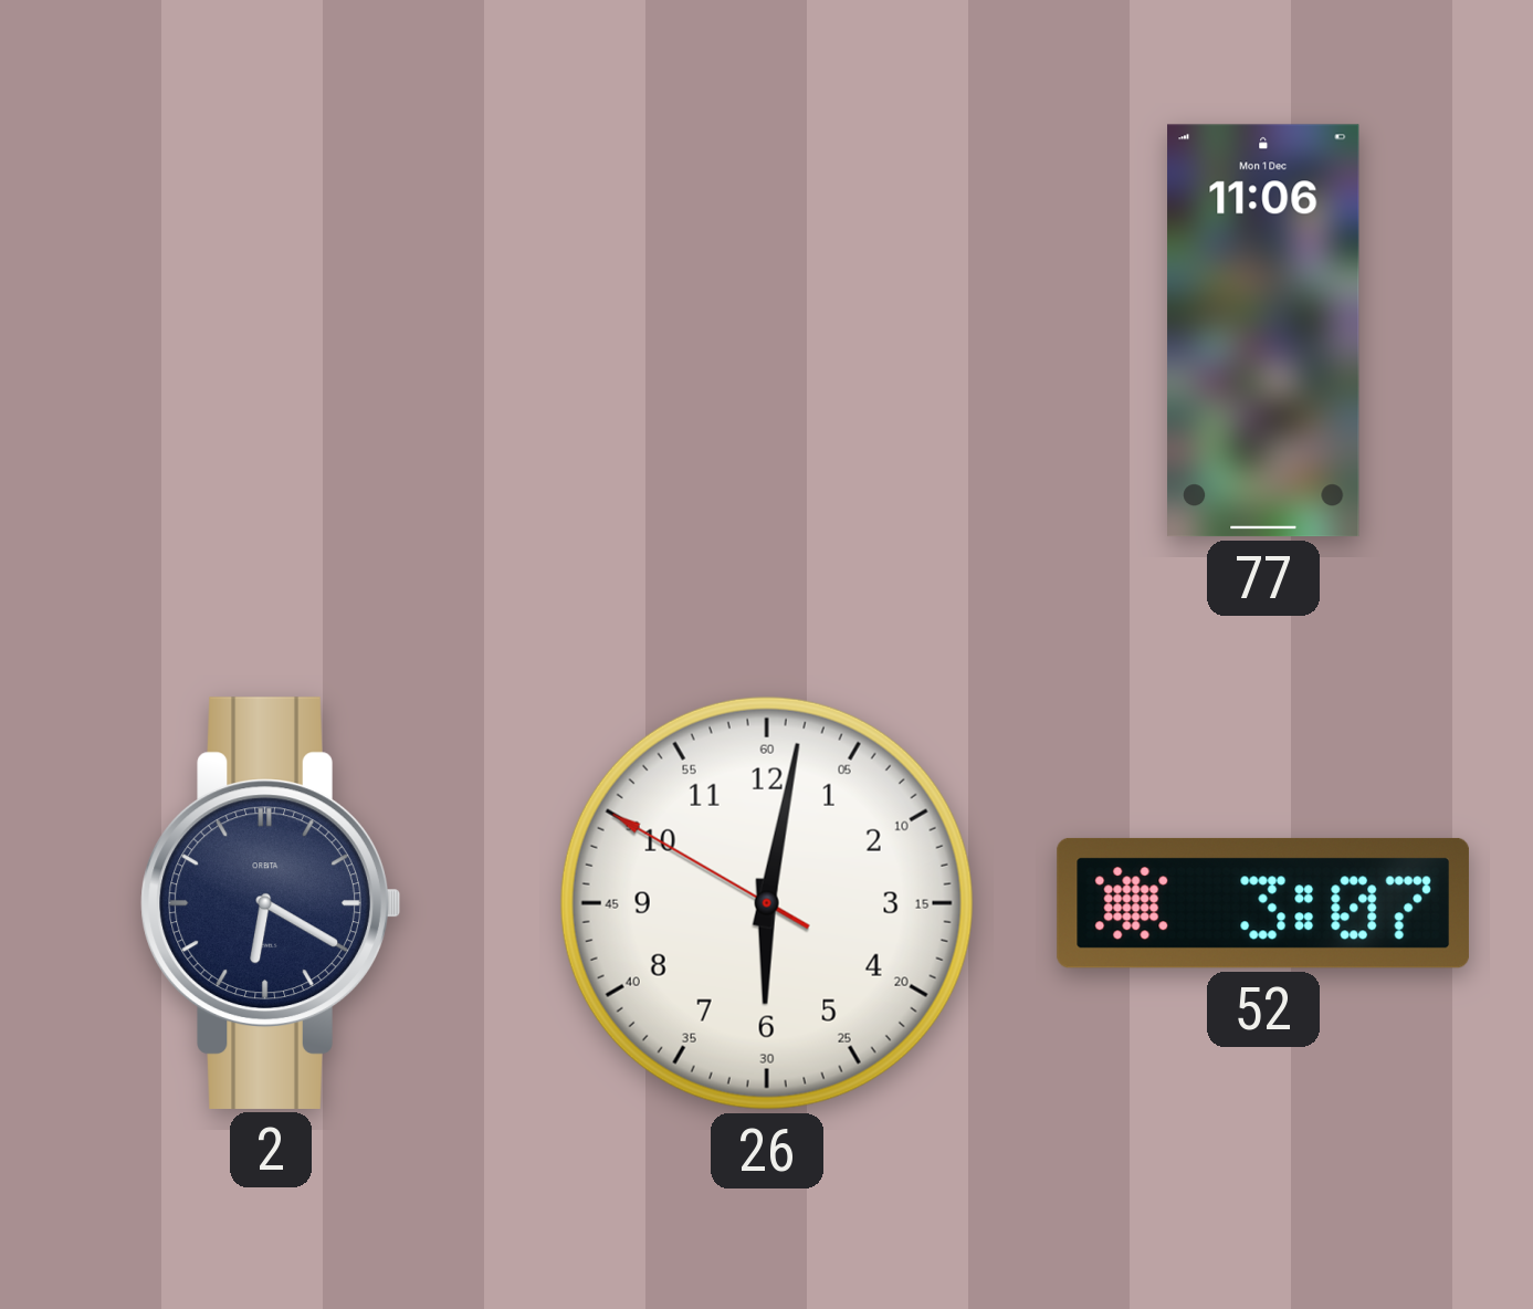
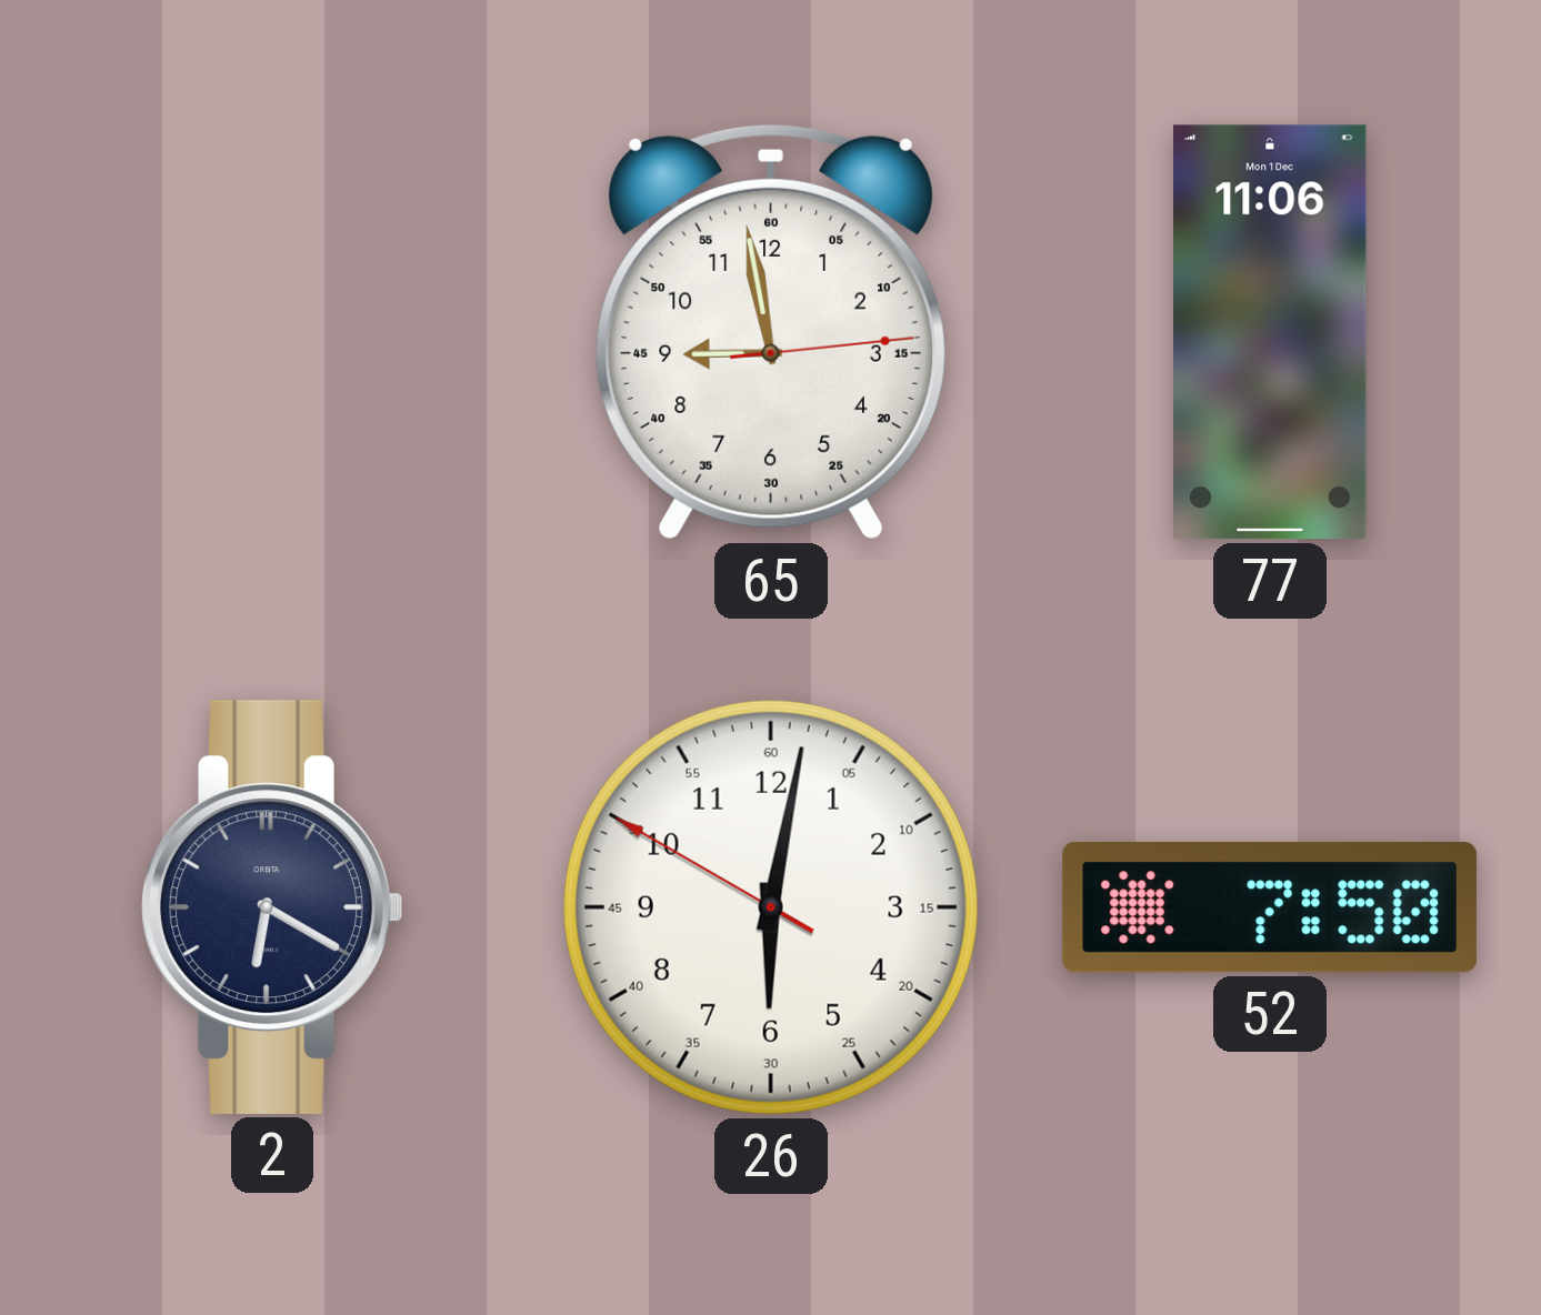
65: none -> 8:58 (771, 332)
52: 3:07 -> 7:50 (1270, 907)
